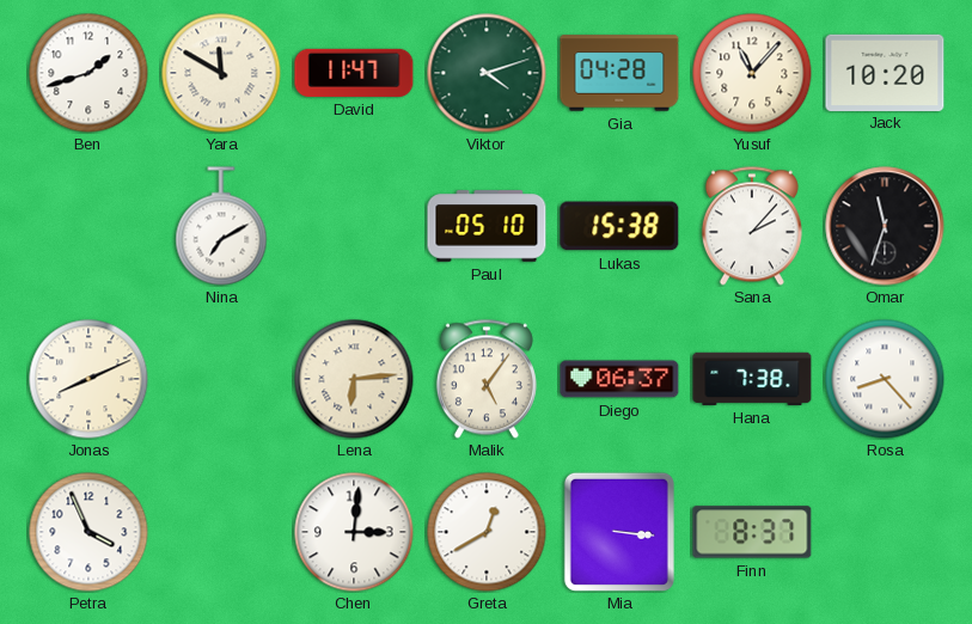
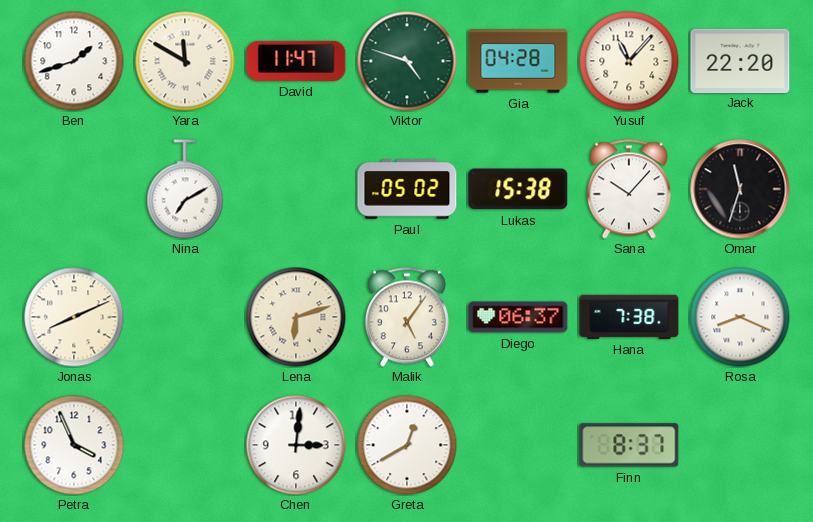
Viktor: 4:12 -> 4:48 (407, 61)
Jack: 10:20 -> 22:20 (740, 60)
Paul: 05:10 -> 05:02 (407, 189)
Sana: 2:07 -> 10:07 (629, 189)
Lena: 6:14 -> 6:12 (296, 317)
Rosa: 8:23 -> 8:19 (740, 317)
Mia: 3:16 -> none (619, 532)
